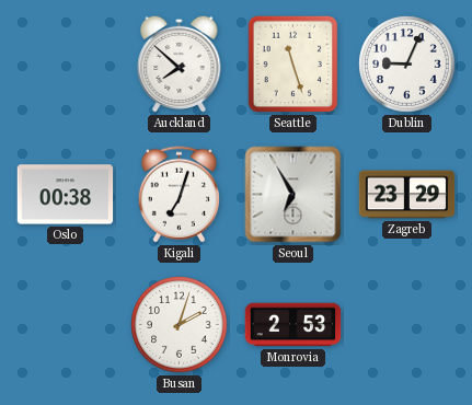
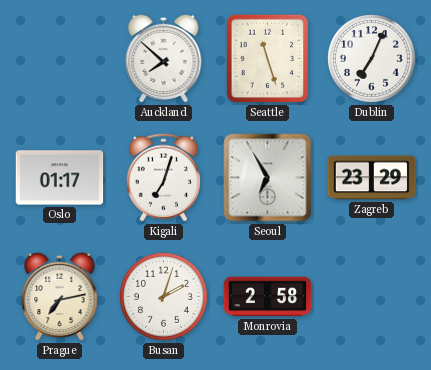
Dublin: 9:04 -> 7:04 (372, 59)
Oslo: 00:38 -> 01:17 (60, 178)
Prague: none -> 7:13 (60, 296)
Monrovia: 2:53 -> 2:58 (268, 297)
